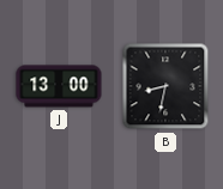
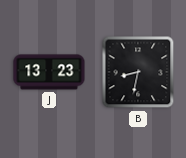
J: 13:00 -> 13:23 (49, 72)
